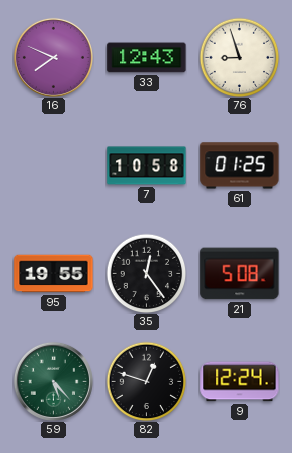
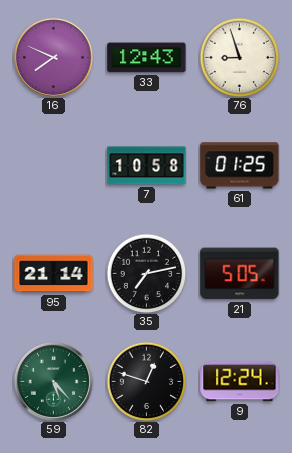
95: 19:55 -> 21:14 (54, 274)
35: 12:24 -> 7:13 (146, 273)
21: 5:08 -> 5:05 (240, 274)
